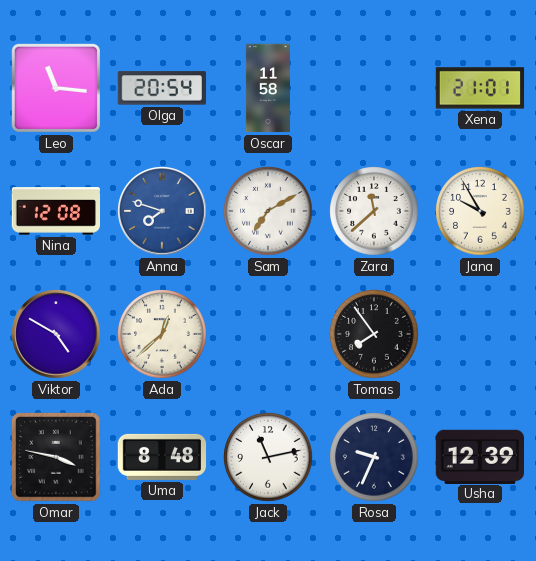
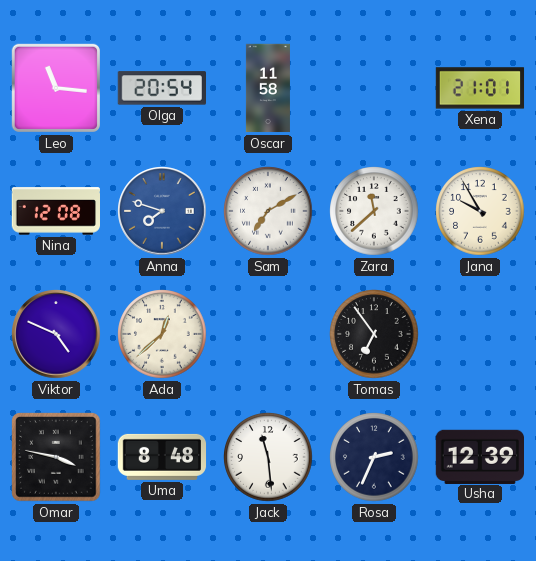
Viktor: 4:50 -> 4:49 (56, 334)
Tomas: 7:54 -> 6:54 (374, 334)
Jack: 11:13 -> 11:29 (268, 457)
Rosa: 9:34 -> 2:34 (374, 457)
